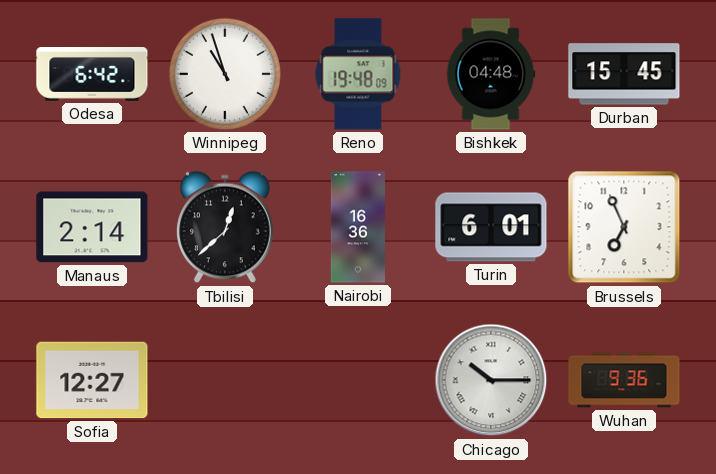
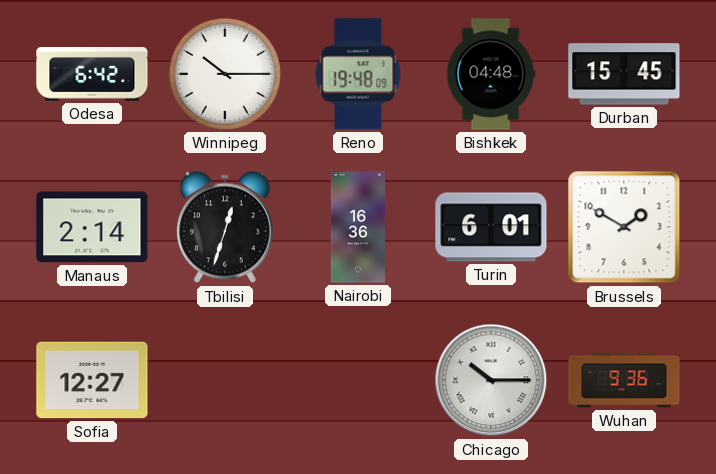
Winnipeg: 10:57 -> 10:15 (225, 74)
Tbilisi: 12:38 -> 12:33 (226, 227)
Brussels: 6:56 -> 1:50 (624, 227)
